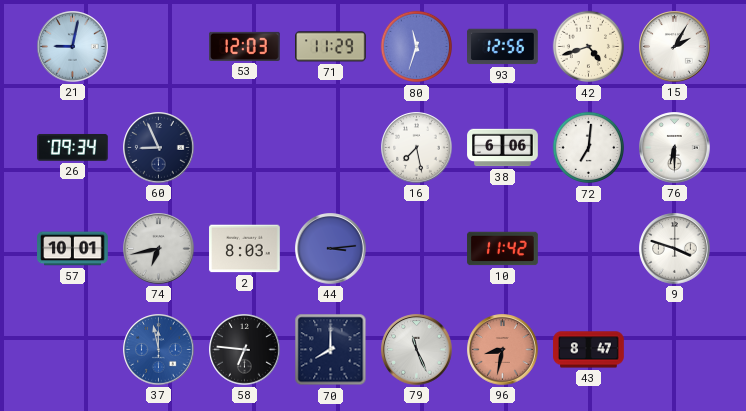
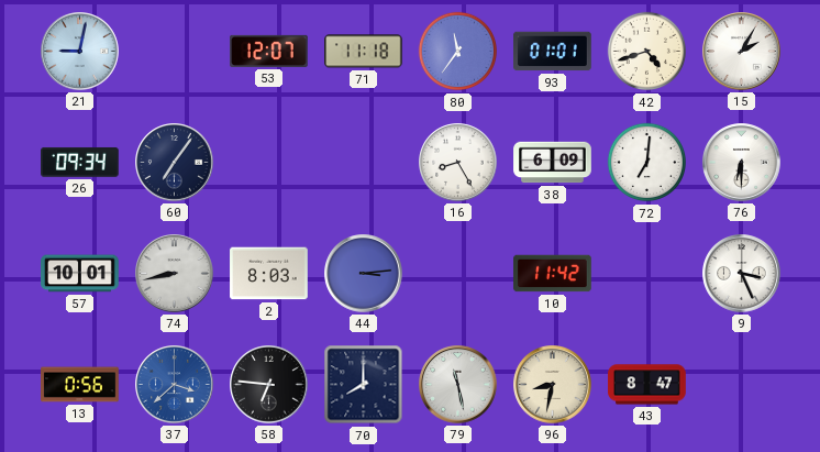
53: 12:03 -> 12:07 (269, 51)
71: 11:29 -> 11:18 (364, 52)
80: 11:33 -> 11:36 (458, 52)
93: 12:56 -> 01:01 (553, 52)
60: 8:56 -> 7:06 (175, 163)
16: 7:28 -> 8:25 (458, 163)
38: 6:06 -> 6:09 (553, 163)
74: 6:43 -> 8:43 (175, 274)
9: 3:48 -> 3:26 (742, 274)
13: none -> 0:56 (80, 385)
37: 11:58 -> 3:38 (175, 385)
79: 11:26 -> 11:28 (458, 385)
96 dial: salmon -> cream (553, 385)
